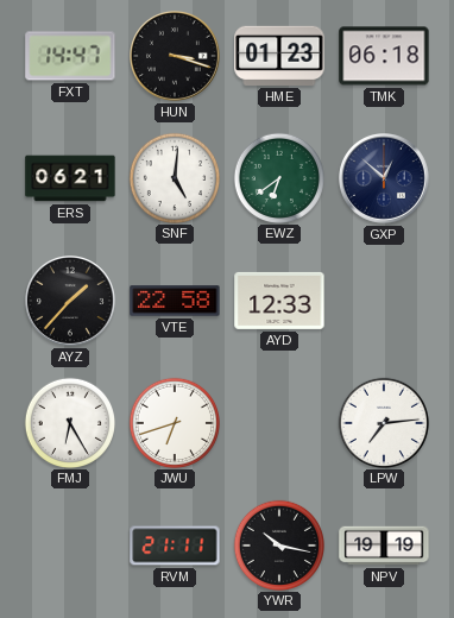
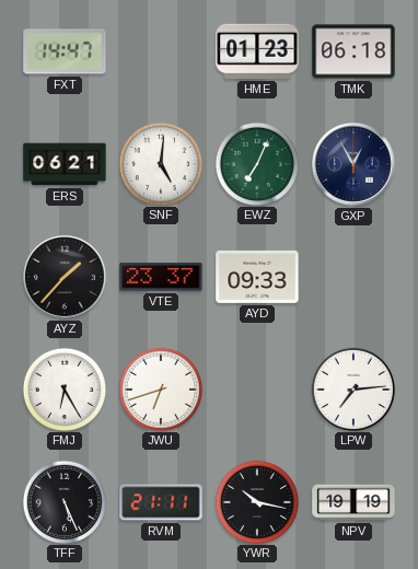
HUN: 3:18 -> none (176, 57)
EWZ: 6:39 -> 7:04 (256, 163)
GXP: 12:52 -> 12:55 (355, 165)
VTE: 22:58 -> 23:37 (161, 277)
AYD: 12:33 -> 09:33 (257, 277)
TFF: none -> 5:26 (63, 501)
